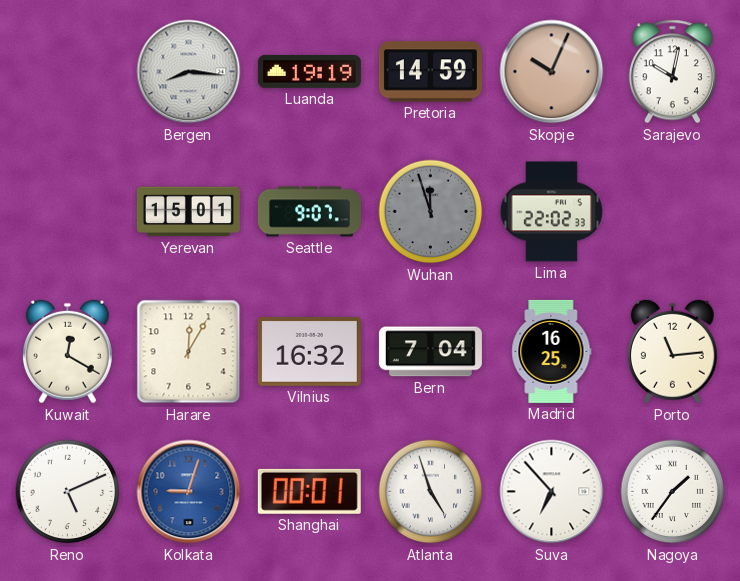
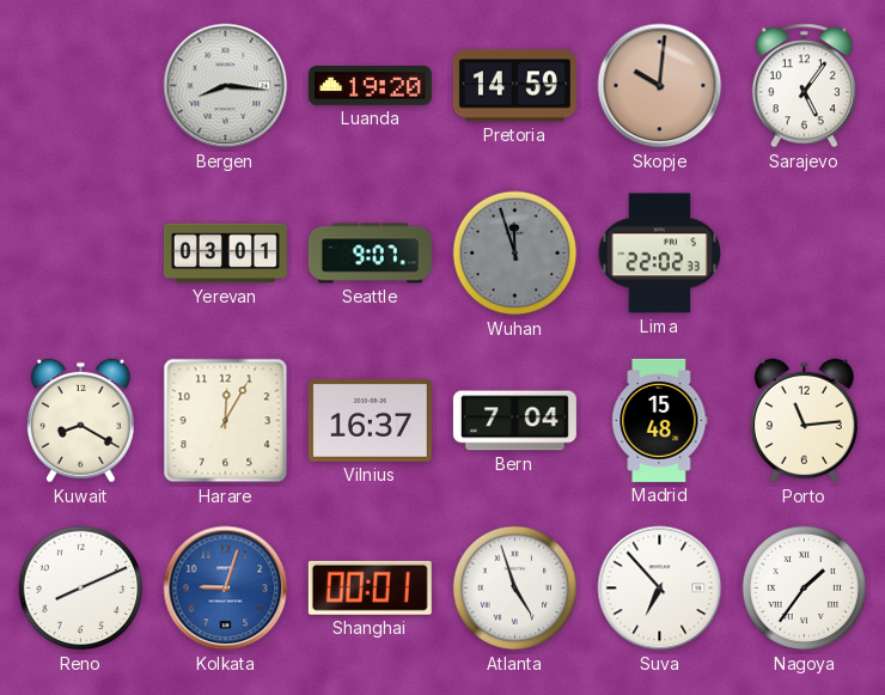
Luanda: 19:19 -> 19:20 (370, 86)
Skopje: 10:04 -> 10:01 (660, 86)
Sarajevo: 10:02 -> 5:06 (804, 86)
Yerevan: 15:01 -> 03:01 (225, 254)
Kuwait: 12:20 -> 8:20 (80, 421)
Vilnius: 16:32 -> 16:37 (370, 420)
Madrid: 16:25 -> 15:48 (660, 420)
Reno: 5:11 -> 8:11 (81, 589)
